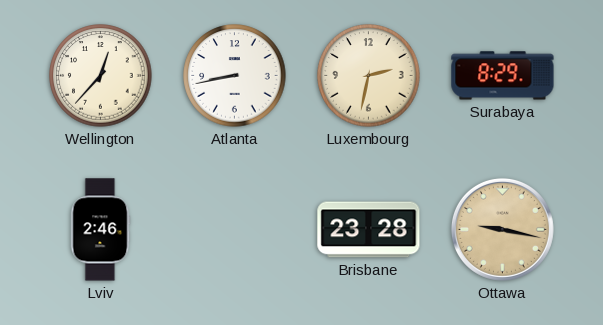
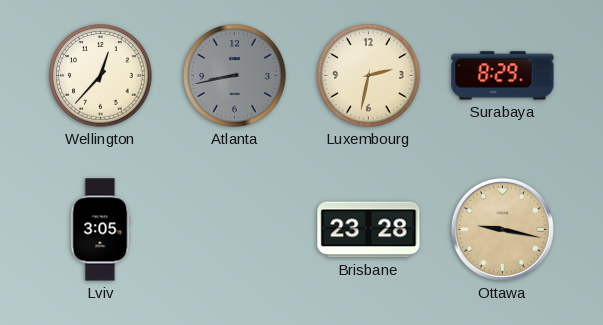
Atlanta dial: white -> grey (235, 76)
Lviv: 2:46 -> 3:05 (100, 230)
